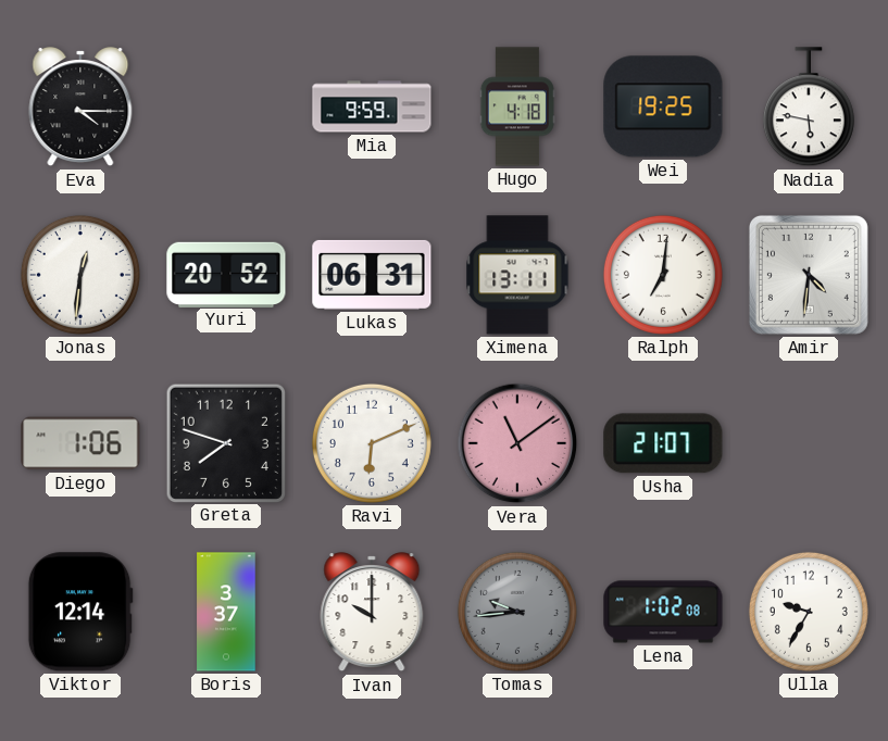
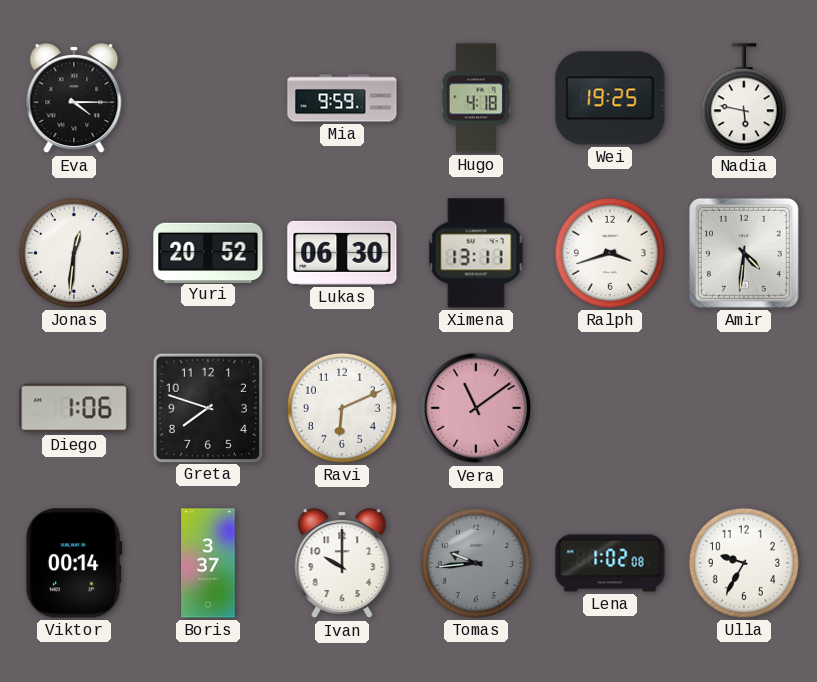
Lukas: 06:31 -> 06:30 (342, 253)
Ralph: 7:01 -> 3:42 (610, 253)
Usha: 21:07 -> none (663, 443)
Viktor: 12:14 -> 00:14 (74, 563)
